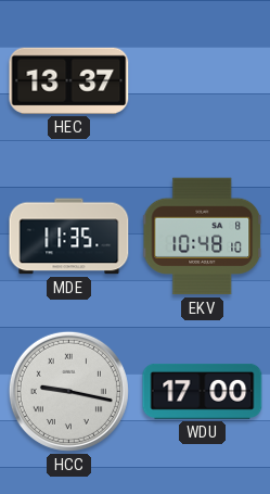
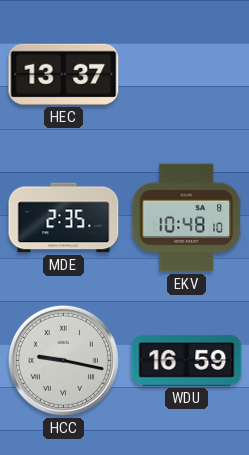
MDE: 11:35 -> 2:35 (64, 218)
WDU: 17:00 -> 16:59 (187, 360)
